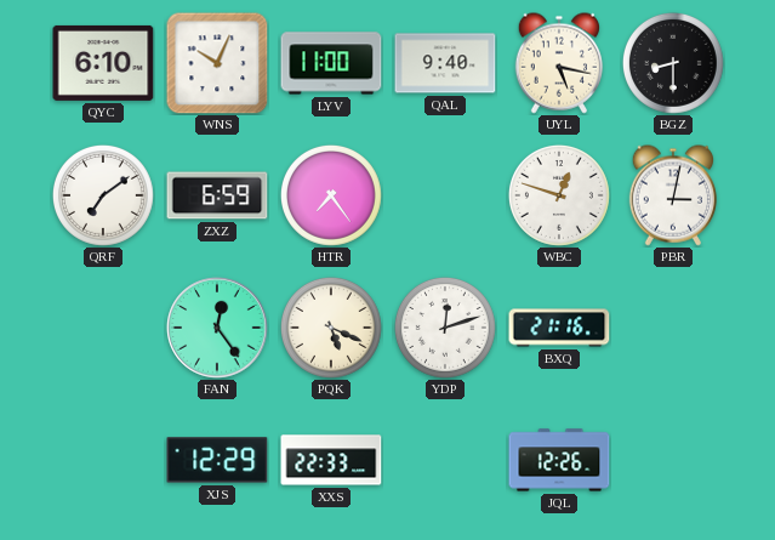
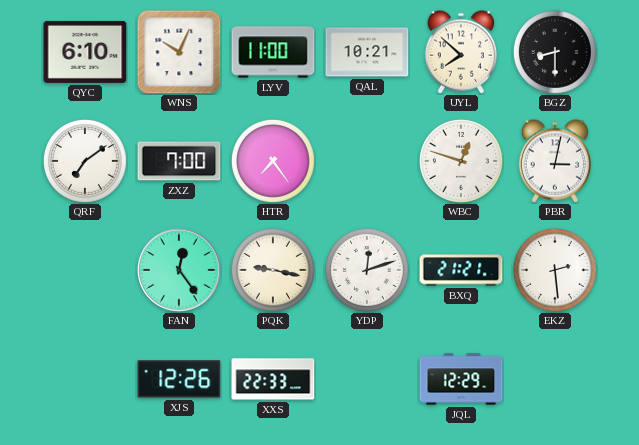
QAL: 9:40 -> 10:21 (367, 52)
UYL: 5:17 -> 7:52 (460, 52)
ZXZ: 6:59 -> 7:00 (179, 161)
PQK: 5:19 -> 9:17 (273, 270)
BXQ: 21:16 -> 21:21 (461, 270)
EKZ: none -> 2:29 (555, 270)
XJS: 12:29 -> 12:26 (179, 379)
JQL: 12:26 -> 12:29 (461, 379)
